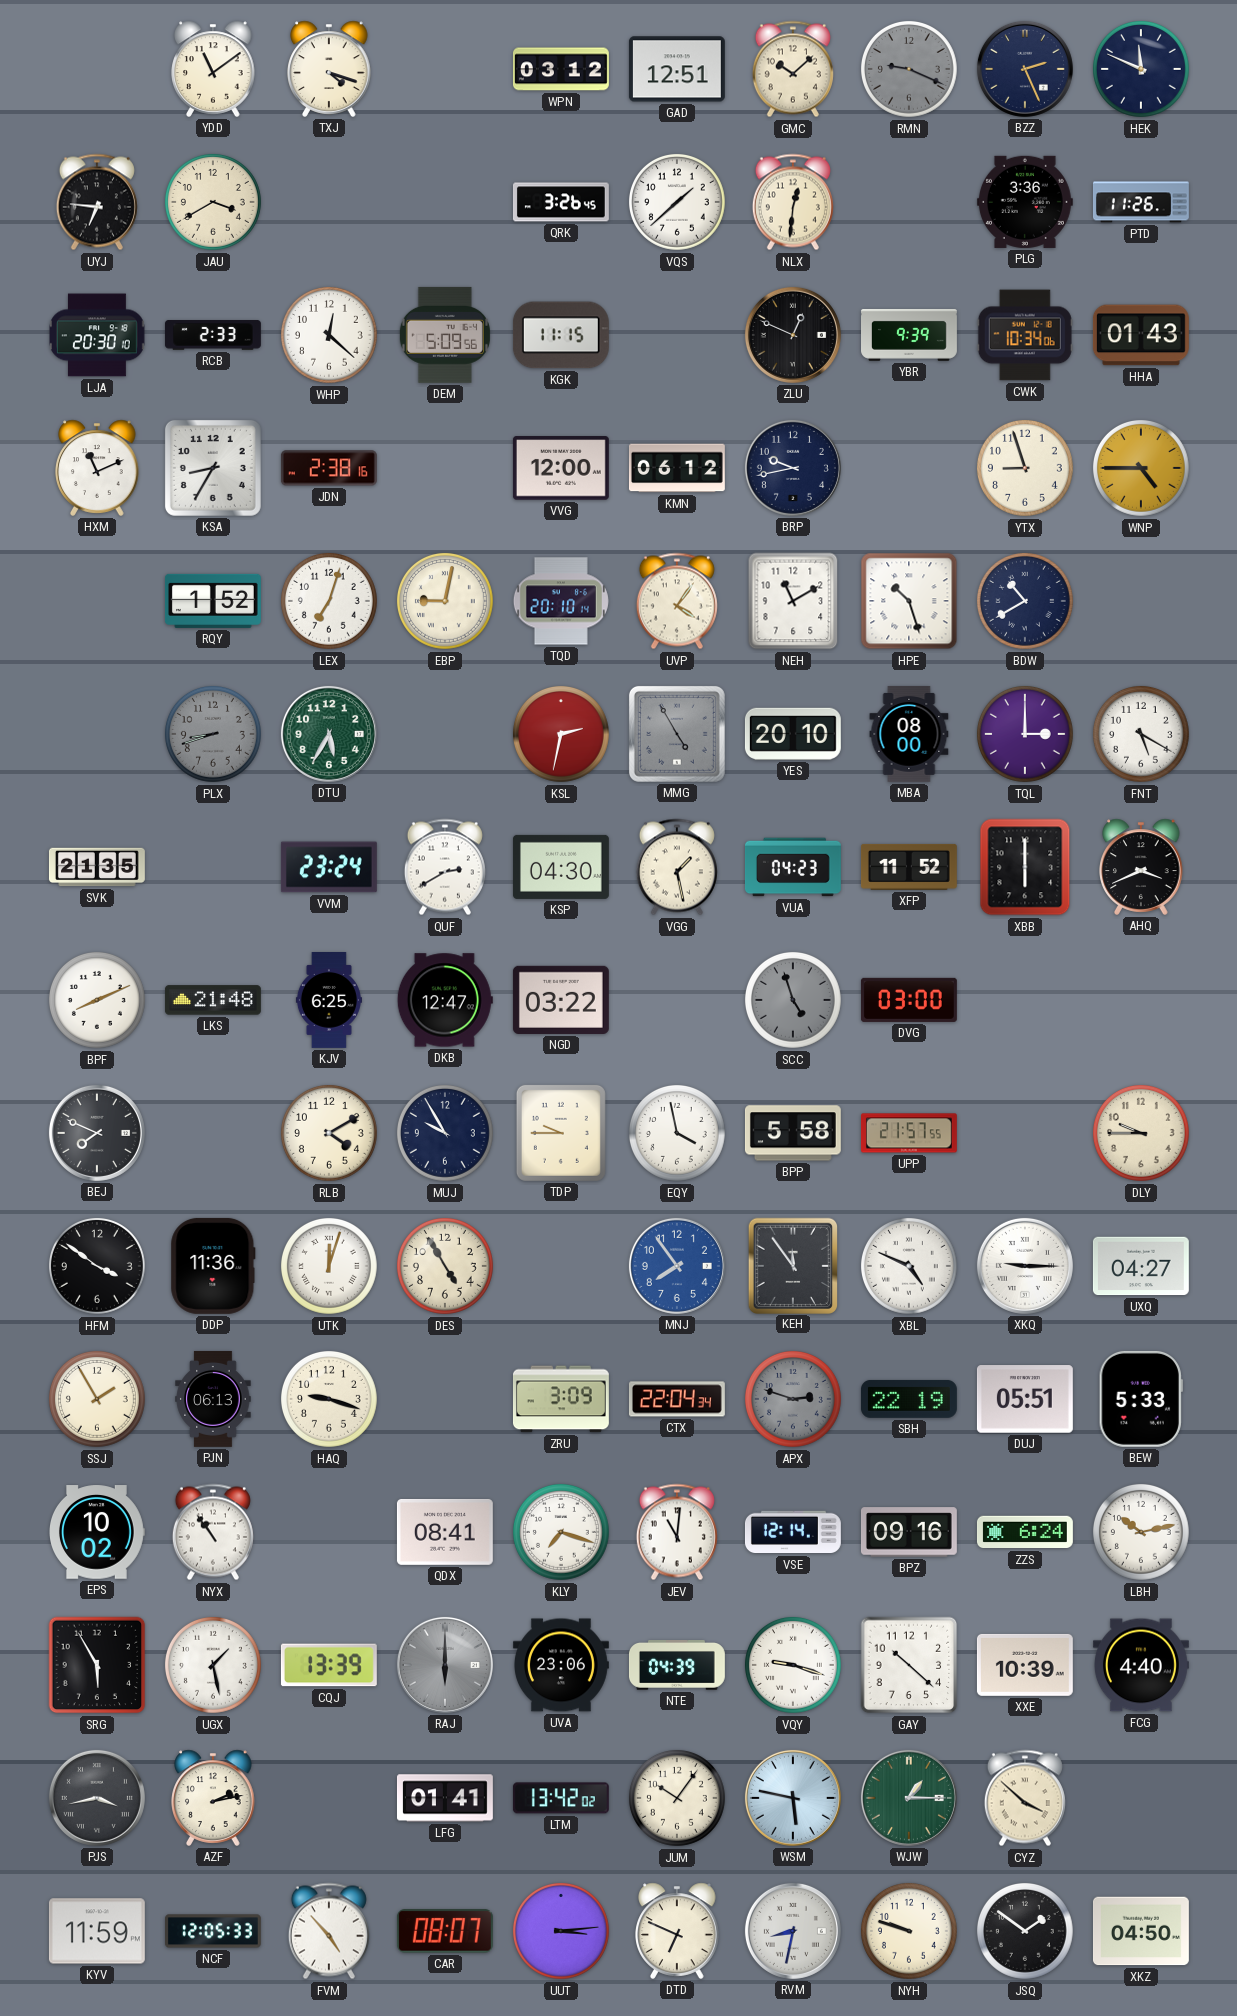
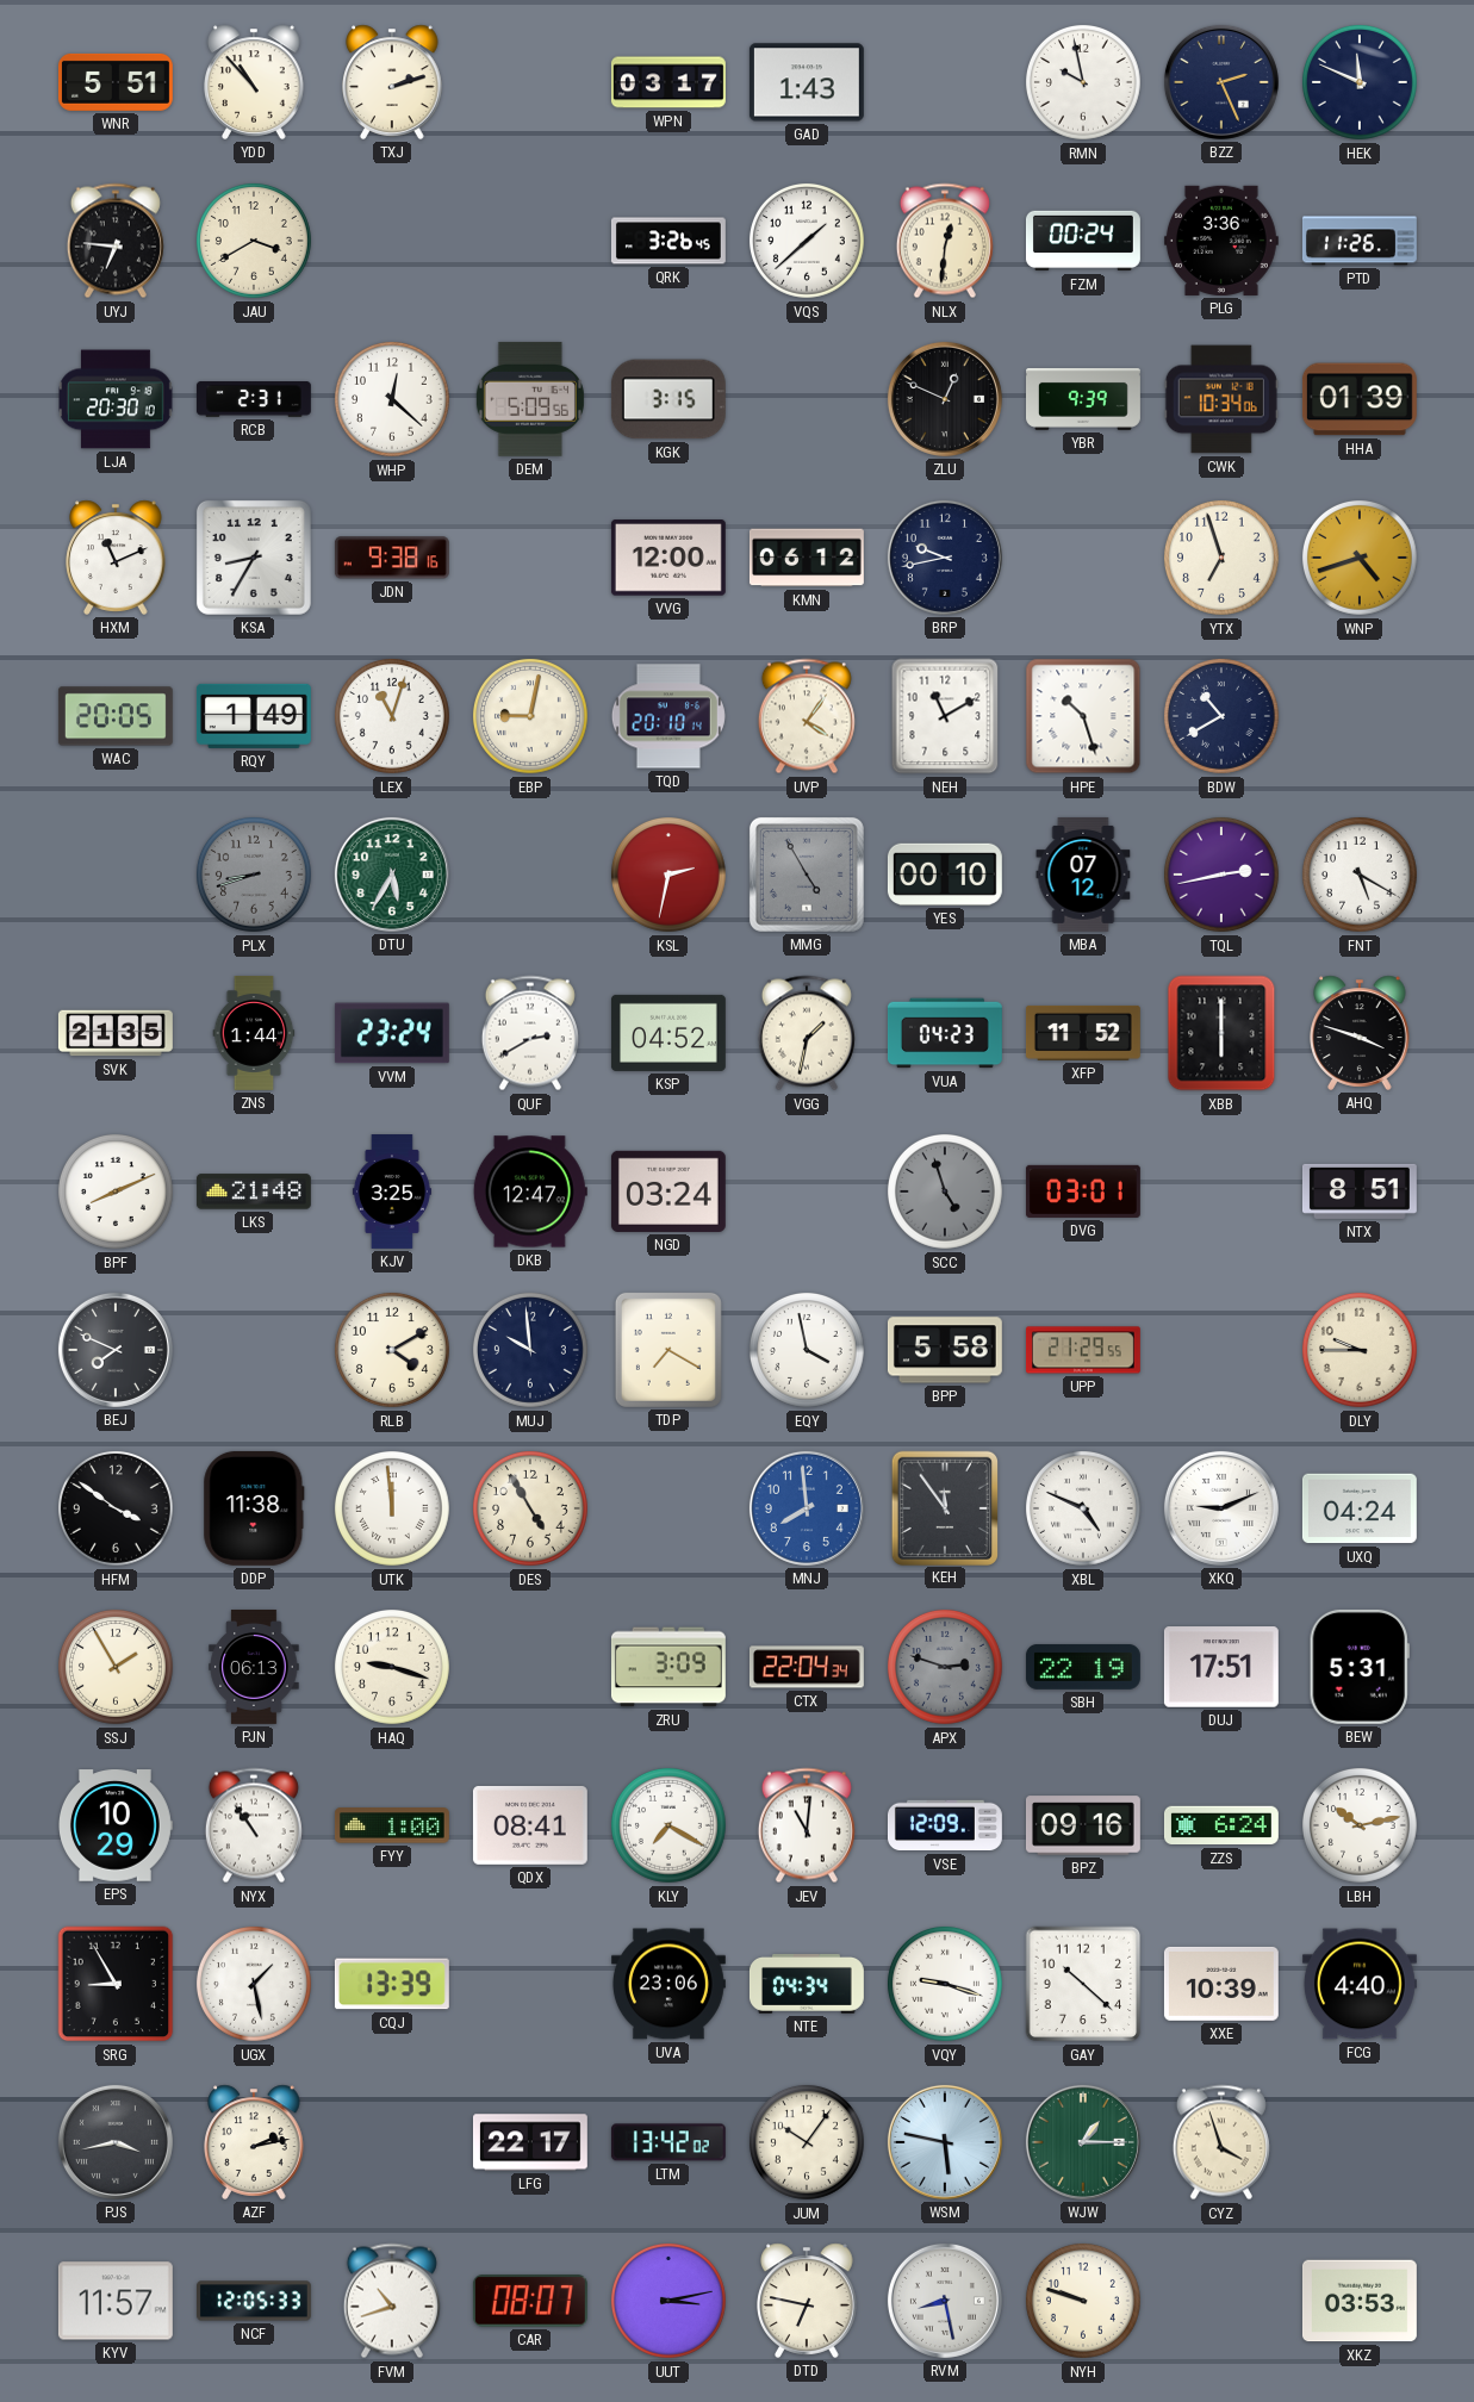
WNR: none -> 5:51 (116, 82)
YDD: 11:09 -> 10:53 (254, 82)
TXJ: 4:18 -> 2:12 (392, 82)
WPN: 03:12 -> 03:17 (668, 82)
GAD: 12:51 -> 1:43 (807, 82)
GMC: 10:08 -> none (793, 69)
RMN: 9:19 -> 9:58 (1083, 82)
RMN dial: grey -> white (1083, 82)
FZM: none -> 00:24 (1083, 241)
RCB: 2:33 -> 2:31 (254, 400)
KGK: 11:15 -> 3:15 (668, 399)
HHA: 01:43 -> 01:39 (1360, 399)
JDN: 2:38 -> 9:38 (392, 558)
YTX: 8:57 -> 6:57 (1221, 558)
WNP: 4:45 -> 4:42 (1360, 558)
WAC: none -> 20:05 (116, 716)
RQY: 1:52 -> 1:49 (254, 716)
LEX: 7:03 -> 11:03 (392, 716)
YES: 20:10 -> 00:10 (945, 875)
MBA: 08:00 -> 07:12 (1083, 875)
TQL: 3:00 -> 2:43 (1221, 875)
ZNS: none -> 1:44 (254, 1034)
KSP: 04:30 -> 04:52 (668, 1033)
VGG: 1:28 -> 1:32 (807, 1033)
AHQ: 3:41 -> 3:48 (1360, 1033)
KJV: 6:25 -> 3:25 (392, 1193)
NGD: 03:22 -> 03:24 (668, 1191)
DVG: 03:00 -> 03:01 (1083, 1191)
NTX: none -> 8:51 (1360, 1191)
MUJ: 9:55 -> 9:59 (530, 1350)
TDP: 9:45 -> 7:20 (668, 1350)
UPP: 21:57 -> 21:29 (1083, 1350)
DDP: 11:36 -> 11:38 (254, 1508)
UTK: 12:03 -> 11:59 (392, 1508)
MNJ: 7:54 -> 7:59 (807, 1508)
XKQ: 9:15 -> 9:11 (1221, 1508)
UXQ: 04:27 -> 04:24 (1360, 1508)
DUJ: 05:51 -> 17:51 (1221, 1667)
BEW: 5:33 -> 5:31 (1360, 1667)
EPS: 10:02 -> 10:29 (116, 1825)
FYY: none -> 1:00 (392, 1825)
KLY: 7:18 -> 7:20 (668, 1825)
VSE: 12:14 -> 12:09 (945, 1825)
SRG: 5:55 -> 8:55 (116, 1984)
RAJ: 6:00 -> none (445, 1665)
NTE: 04:39 -> 04:34 (807, 1985)
LFG: 01:41 -> 22:17 (530, 2142)
CYZ: 3:52 -> 3:57 (1221, 2142)
KYV: 11:59 -> 11:57 (116, 2301)
FVM: 4:53 -> 10:42 (392, 2301)
UUT: 3:14 -> 3:13 (668, 2301)
DTD: 6:49 -> 6:47 (807, 2301)
RVM: 8:32 -> 8:28 (945, 2301)
JSQ: 1:51 -> none (1025, 1931)
XKZ: 04:50 -> 03:53 (1360, 2301)
